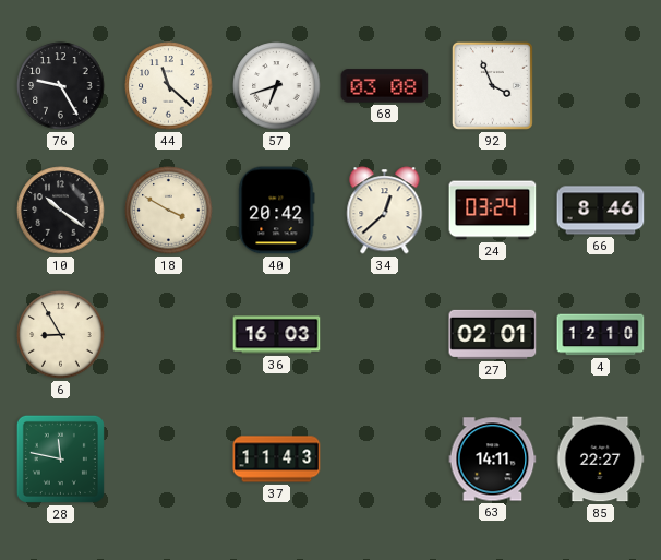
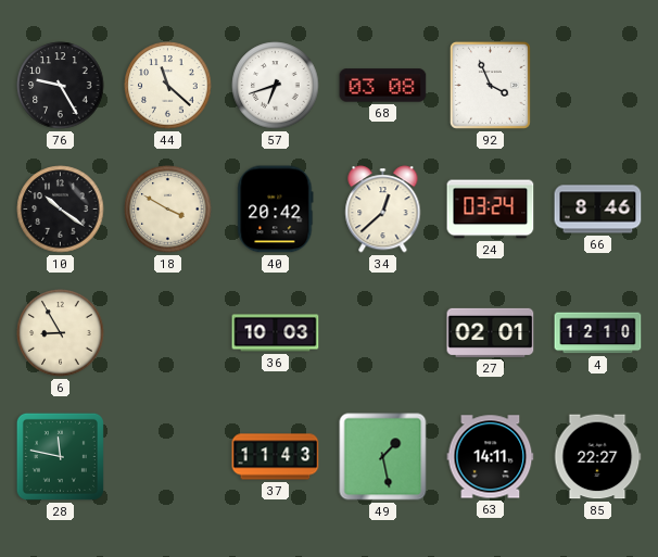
36: 16:03 -> 10:03 (276, 333)
49: none -> 1:28 (383, 457)
